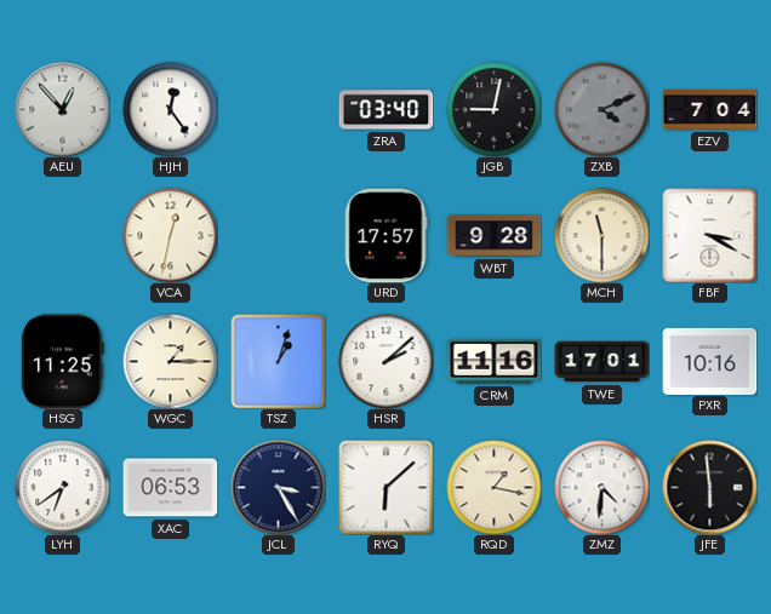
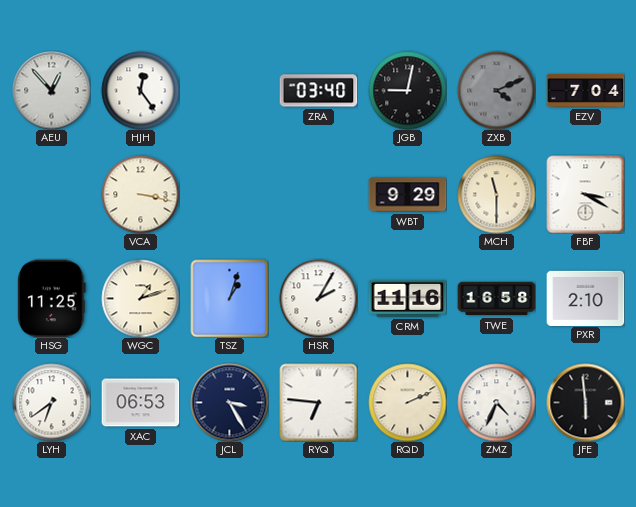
VCA: 12:32 -> 3:17 (140, 194)
URD: 17:57 -> none (385, 235)
WBT: 9:28 -> 9:29 (407, 195)
WGC: 1:15 -> 1:12 (140, 298)
HSR: 2:08 -> 2:05 (318, 298)
TWE: 17:01 -> 16:58 (496, 299)
PXR: 10:16 -> 2:10 (585, 298)
RYQ: 6:08 -> 6:46 (318, 402)
RQD: 1:17 -> 2:11 (407, 402)
ZMZ: 4:31 -> 4:34 (496, 402)
